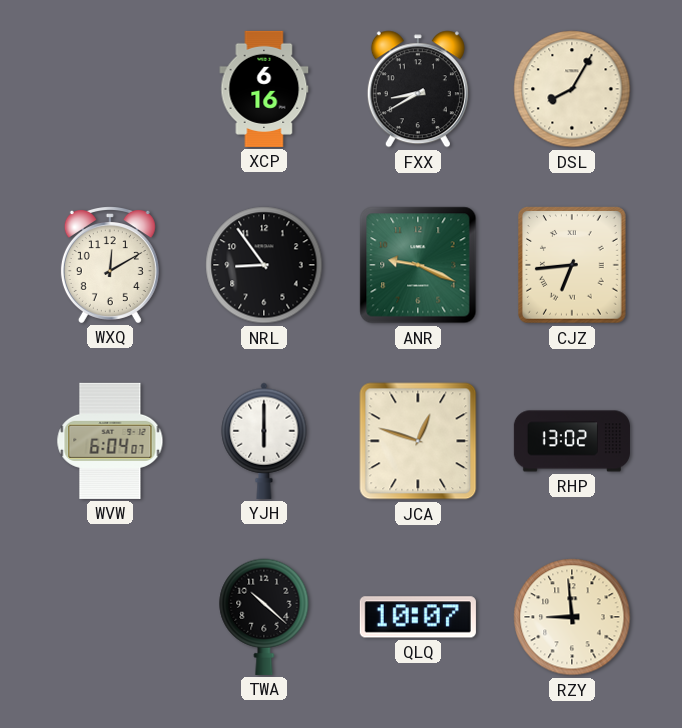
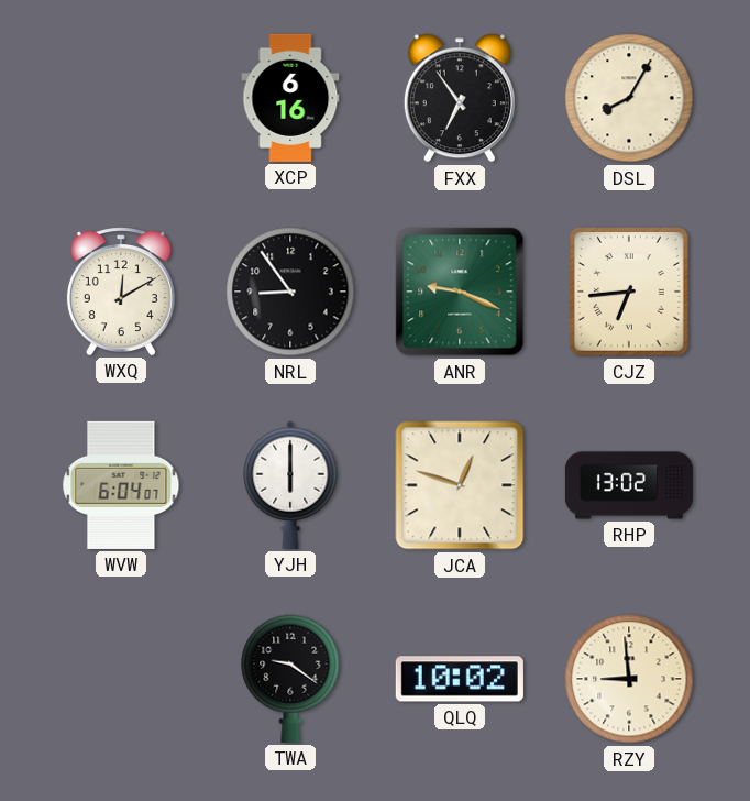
FXX: 8:40 -> 6:54 (460, 98)
TWA: 10:22 -> 9:21 (290, 679)
QLQ: 10:07 -> 10:02 (460, 679)
